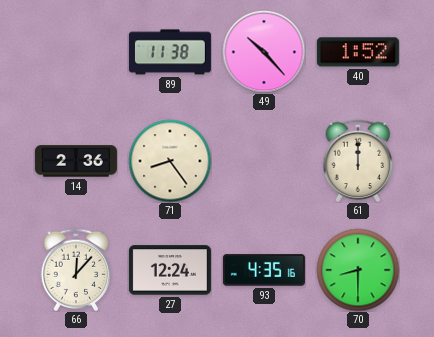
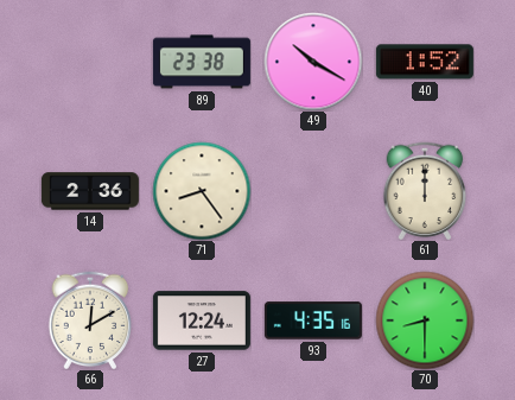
89: 11:38 -> 23:38 (202, 62)
49: 10:23 -> 10:20 (313, 62)
66: 12:07 -> 12:10 (90, 320)
